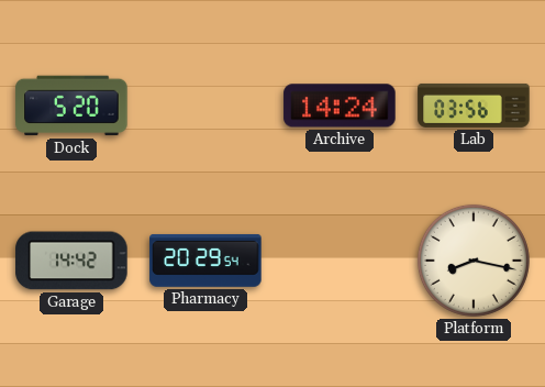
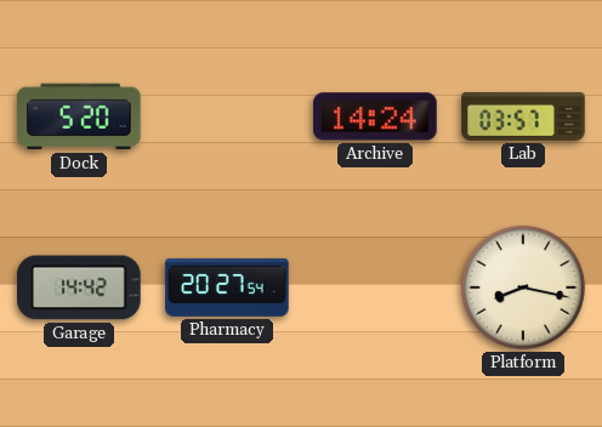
Lab: 03:56 -> 03:57 (523, 116)
Pharmacy: 20:29 -> 20:27 (227, 287)
